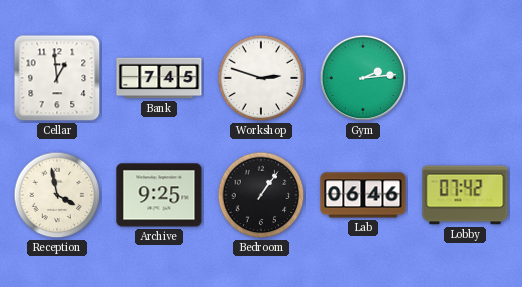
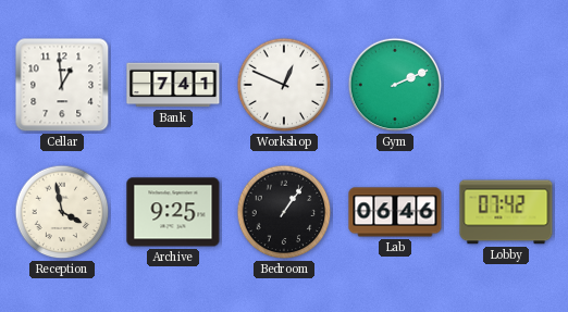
Bank: 7:45 -> 7:41 (173, 85)
Workshop: 2:48 -> 12:49 (284, 85)
Gym: 2:14 -> 2:11 (395, 85)
